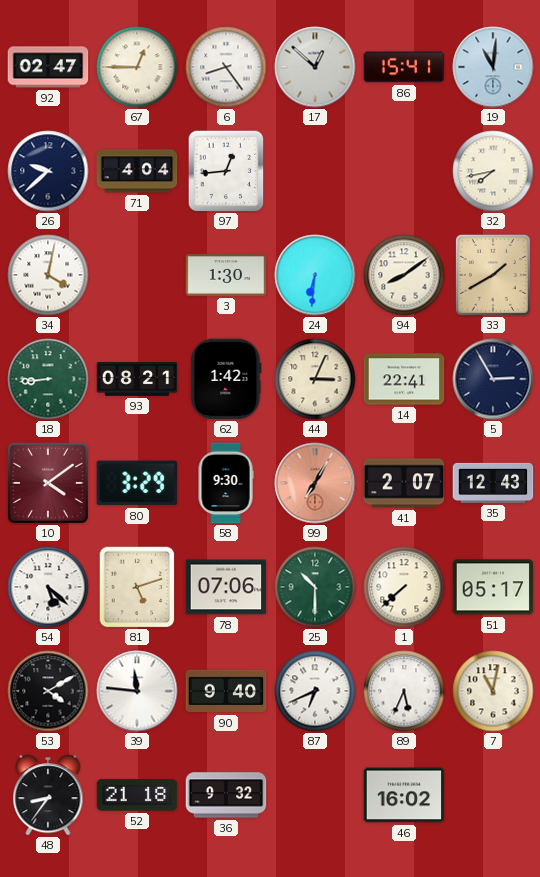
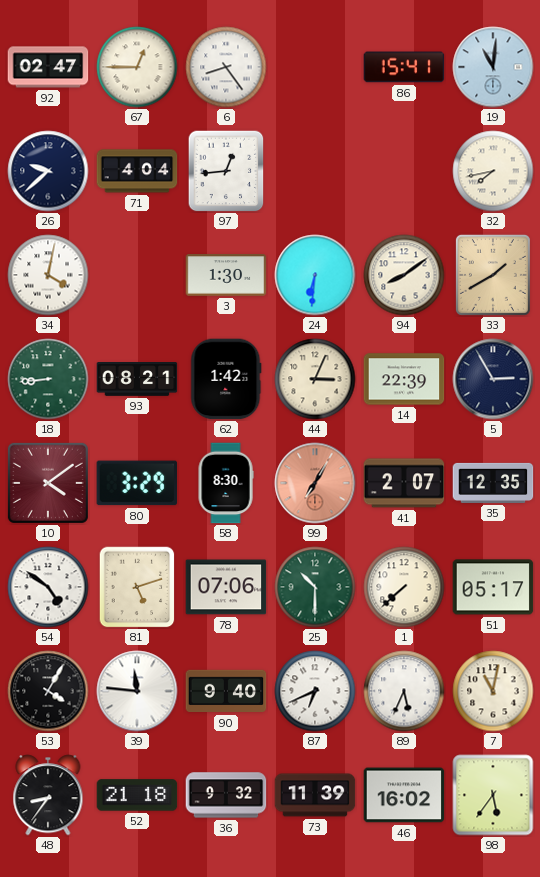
17: 12:52 -> none (315, 67)
14: 22:41 -> 22:39 (404, 379)
58: 9:30 -> 8:30 (226, 483)
35: 12:43 -> 12:35 (493, 483)
54: 5:22 -> 4:51 (48, 587)
53: 4:10 -> 4:05 (48, 691)
73: none -> 11:39 (315, 795)
98: none -> 5:36 (493, 795)
